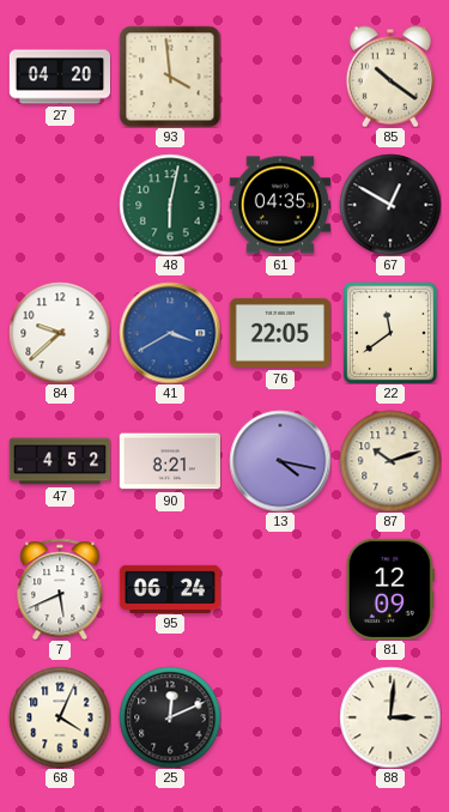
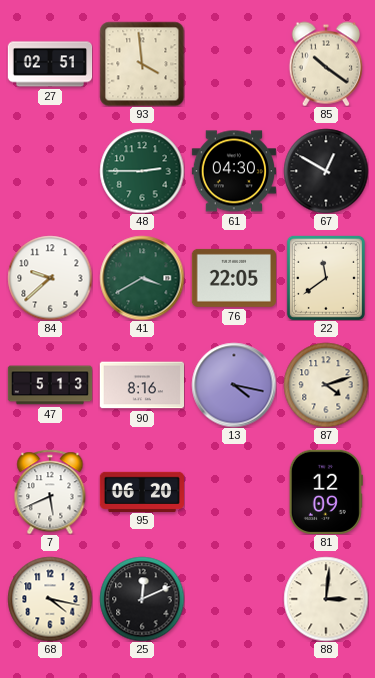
27: 04:20 -> 02:51 (50, 64)
48: 6:02 -> 2:45 (142, 171)
61: 04:35 -> 04:30 (233, 171)
41 dial: blue -> green (142, 278)
47: 4:52 -> 5:13 (50, 385)
90: 8:21 -> 8:16 (141, 385)
87: 10:12 -> 4:12 (326, 385)
95: 06:24 -> 06:20 (141, 491)
68: 4:04 -> 4:17 (50, 599)
